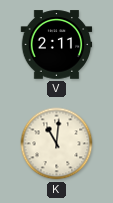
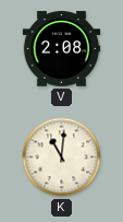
V: 2:11 -> 2:08 (62, 49)
